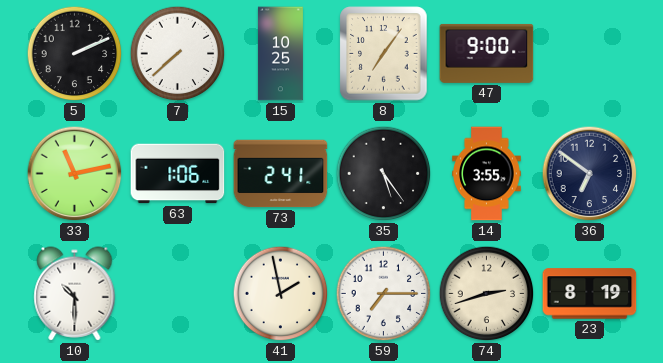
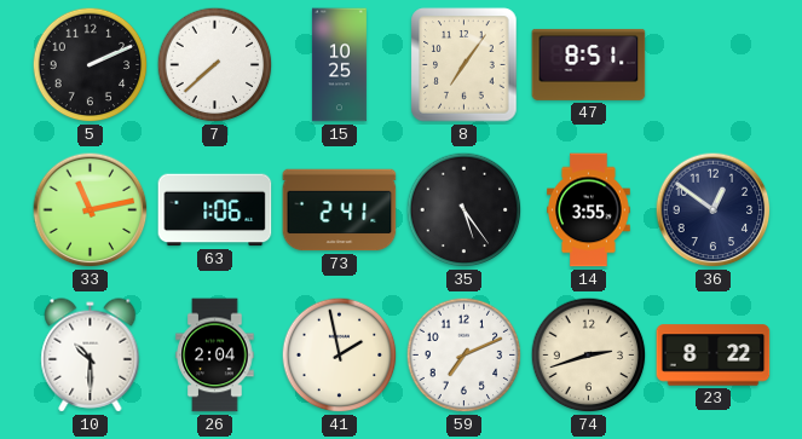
47: 9:00 -> 8:51 (589, 64)
36: 6:51 -> 12:51 (714, 210)
26: none -> 2:04 (215, 356)
59: 7:15 -> 7:11 (465, 356)
23: 8:19 -> 8:22 (714, 356)
